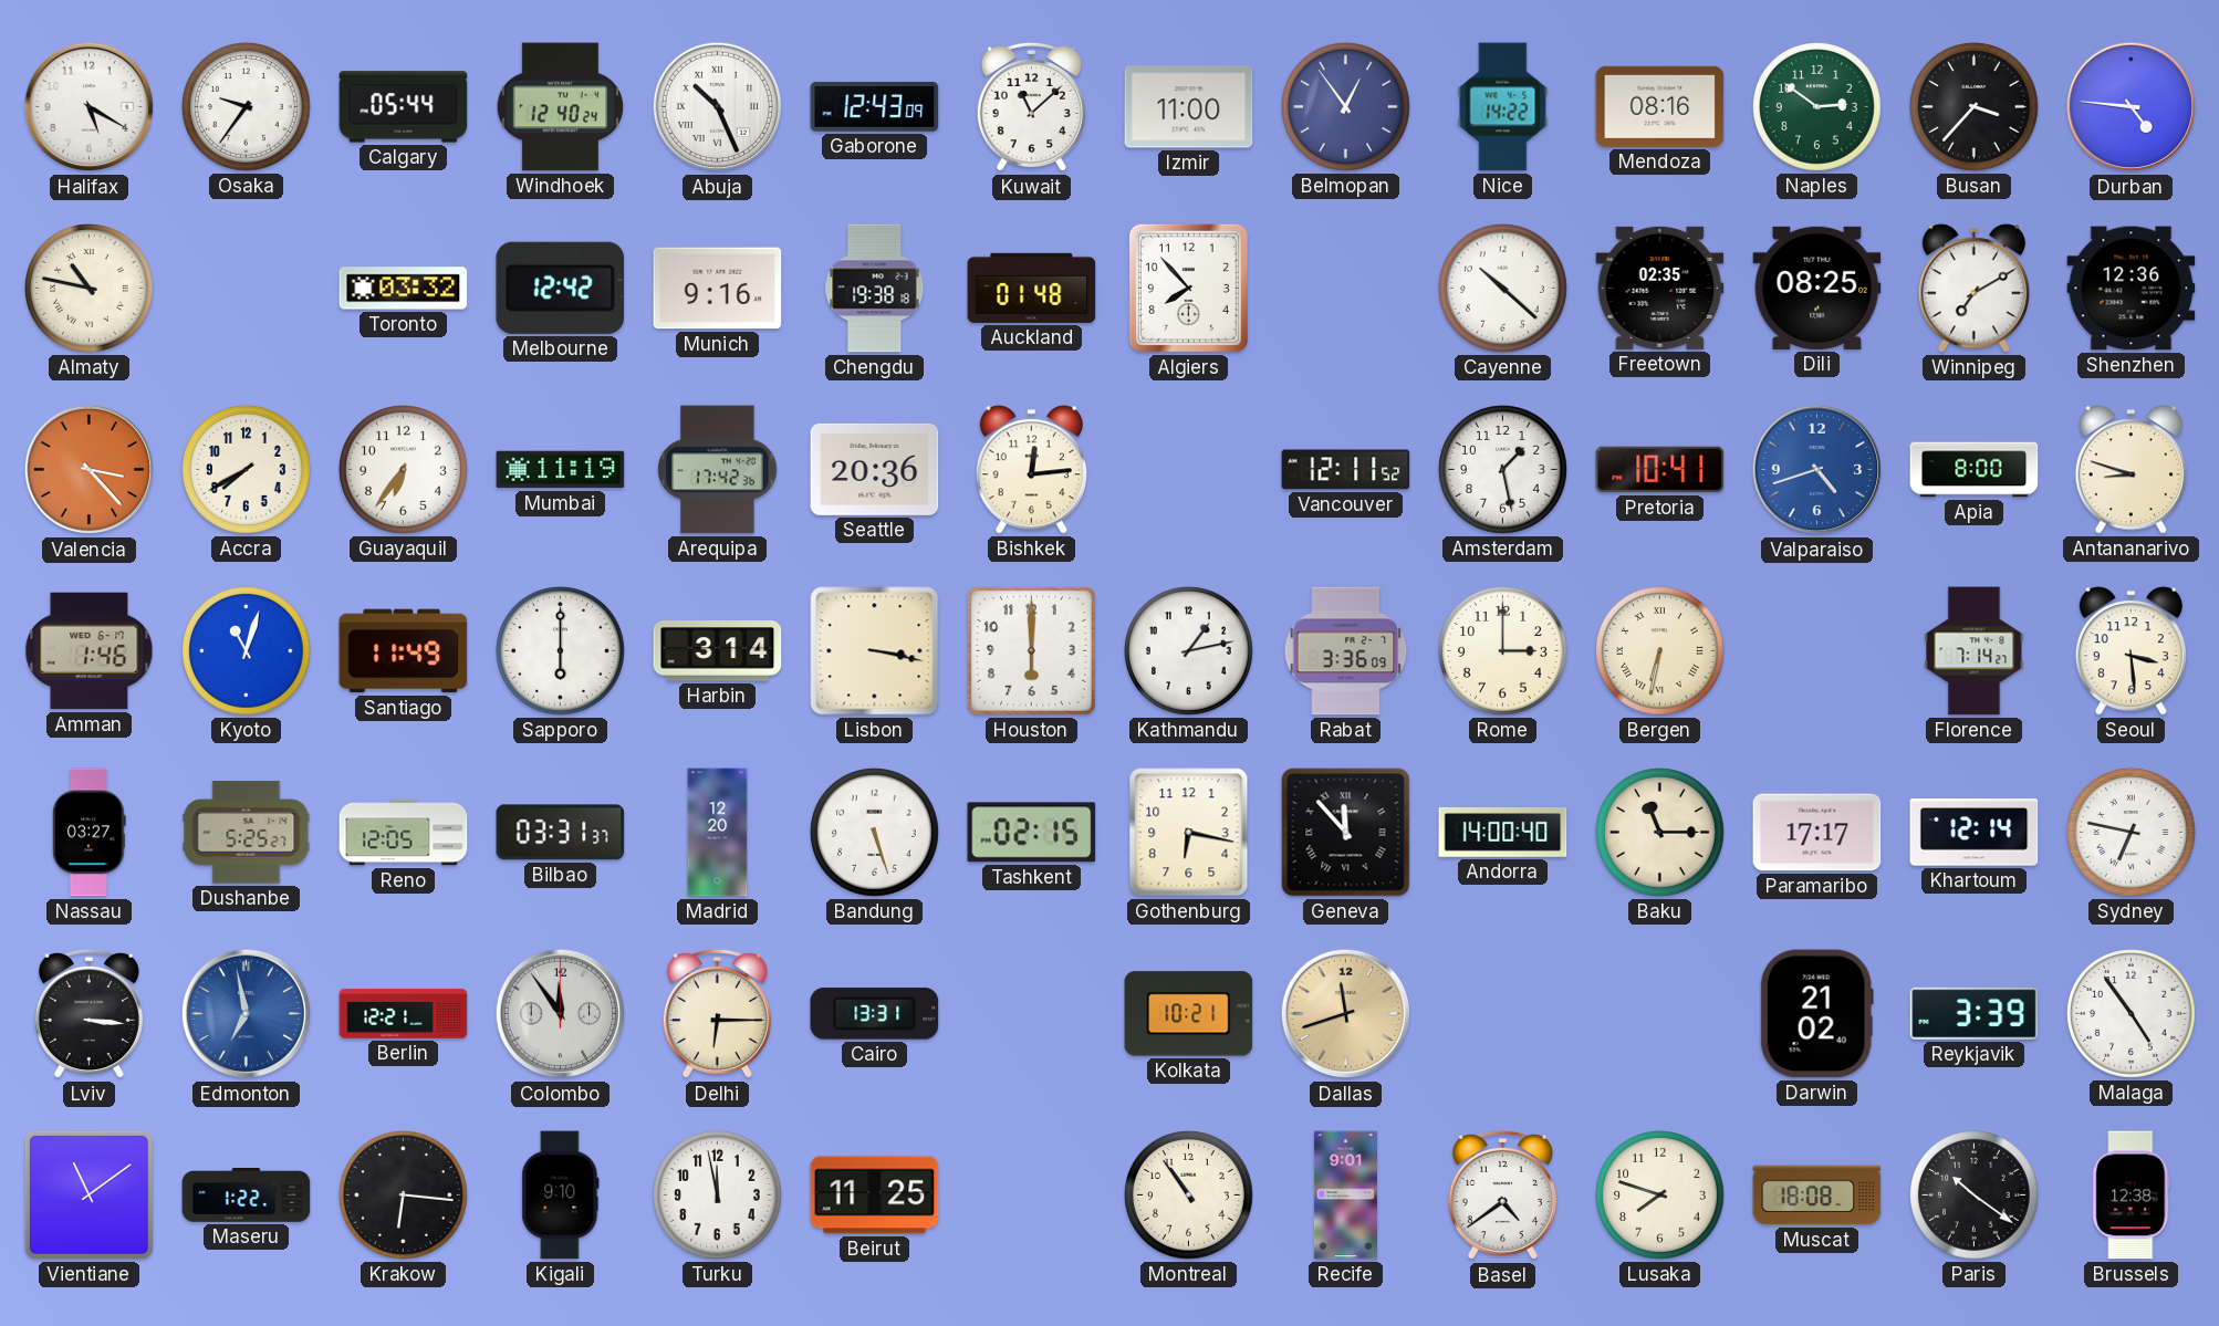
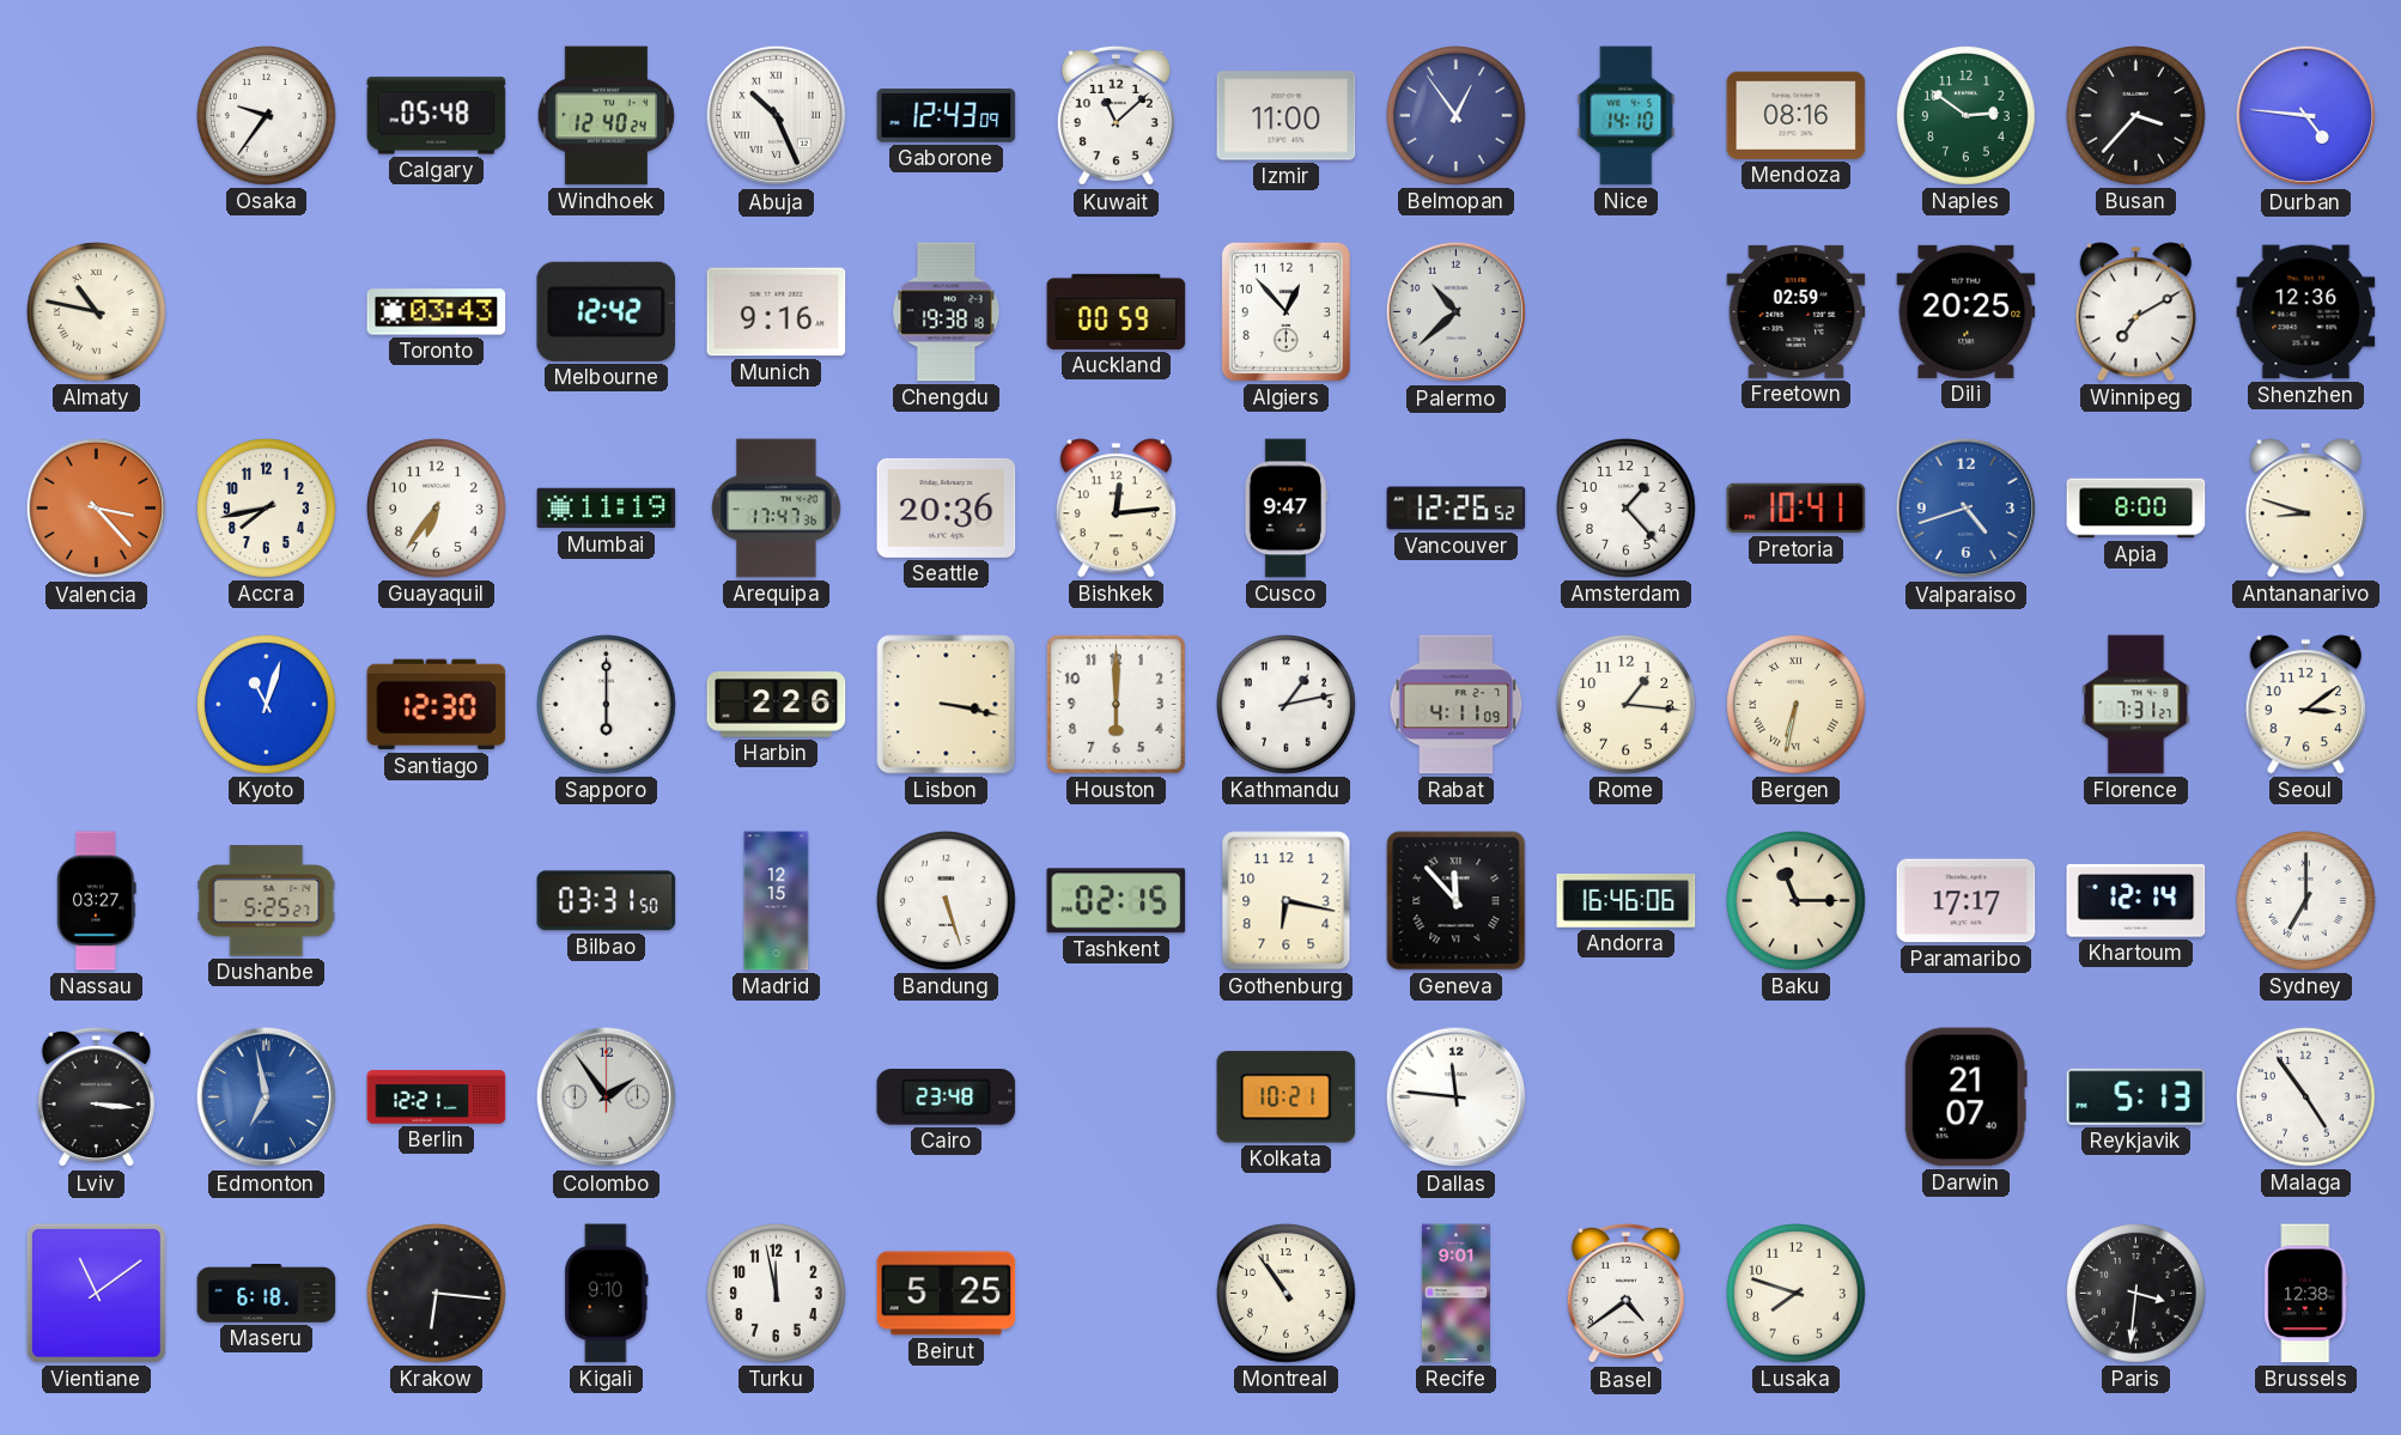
Halifax: 5:20 -> none (90, 107)
Calgary: 05:44 -> 05:48 (437, 116)
Nice: 14:22 -> 14:10 (1627, 116)
Toronto: 03:32 -> 03:43 (437, 312)
Auckland: 01:48 -> 00:59 (1117, 311)
Algiers: 7:53 -> 12:53 (1285, 311)
Palermo: none -> 10:38 (1457, 312)
Cayenne: 10:22 -> none (1503, 289)
Freetown: 02:35 -> 02:59 (1797, 311)
Dili: 08:25 -> 20:25 (1967, 311)
Accra: 7:40 -> 7:43 (267, 509)
Arequipa: 17:42 -> 17:47 (777, 509)
Cusco: none -> 9:47 (1284, 509)
Vancouver: 12:11 -> 12:26 (1457, 509)
Amsterdam: 1:28 -> 1:23 (1627, 509)
Amman: 1:46 -> none (90, 651)
Santiago: 11:49 -> 12:30 (437, 705)
Harbin: 3:14 -> 2:26 (777, 705)
Rabat: 3:36 -> 4:11 (1457, 705)
Rome: 3:00 -> 1:16 (1627, 705)
Florence: 7:14 -> 7:31 (2136, 705)
Seoul: 3:29 -> 3:09 (2305, 705)
Reno: 12:05 -> none (404, 833)
Bilbao: 03:31:37 -> 03:31:50 (607, 901)
Madrid: 12:20 -> 12:15 (777, 901)
Andorra: 14:00 -> 16:46 (1627, 900)
Sydney: 6:47 -> 7:00 (2306, 901)
Colombo: 11:54 -> 1:54 (607, 1097)
Delhi: 6:15 -> none (717, 1014)
Cairo: 13:31 -> 23:48 (947, 1097)
Dallas: 11:42 -> 11:46 (1457, 1097)
Dallas dial: champagne -> white (1457, 1097)
Darwin: 21:02 -> 21:07 (1965, 1097)
Reykjavik: 3:39 -> 5:13 (2136, 1096)
Maseru: 1:22 -> 6:18 (267, 1294)
Beirut: 11:25 -> 5:25 (947, 1294)
Muscat: 18:08 -> none (1817, 1196)
Paris: 10:21 -> 3:31 (2136, 1294)
